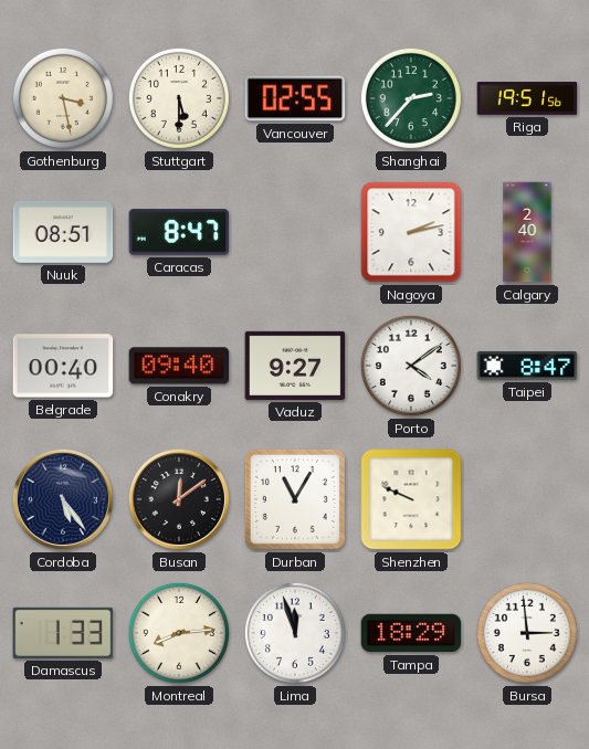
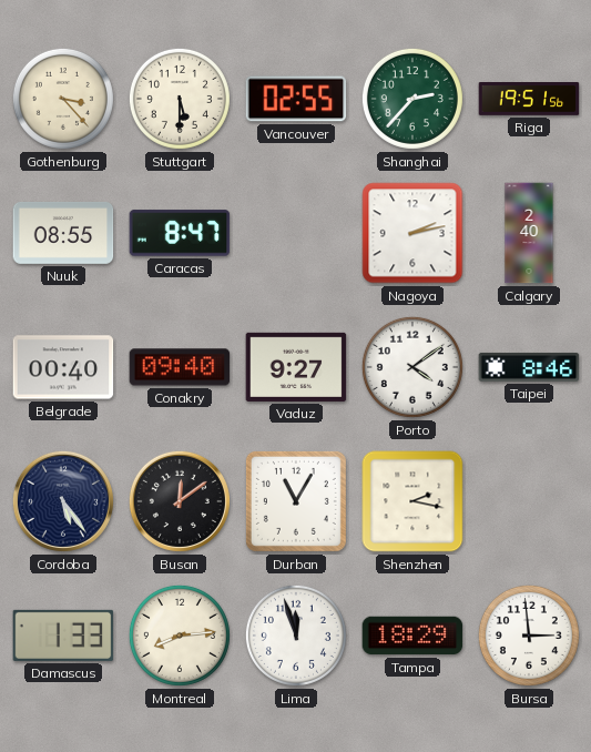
Gothenburg: 3:28 -> 3:23 (63, 99)
Nuuk: 08:51 -> 08:55 (63, 233)
Taipei: 8:47 -> 8:46 (529, 367)
Shenzhen: 9:49 -> 2:17 (412, 501)
